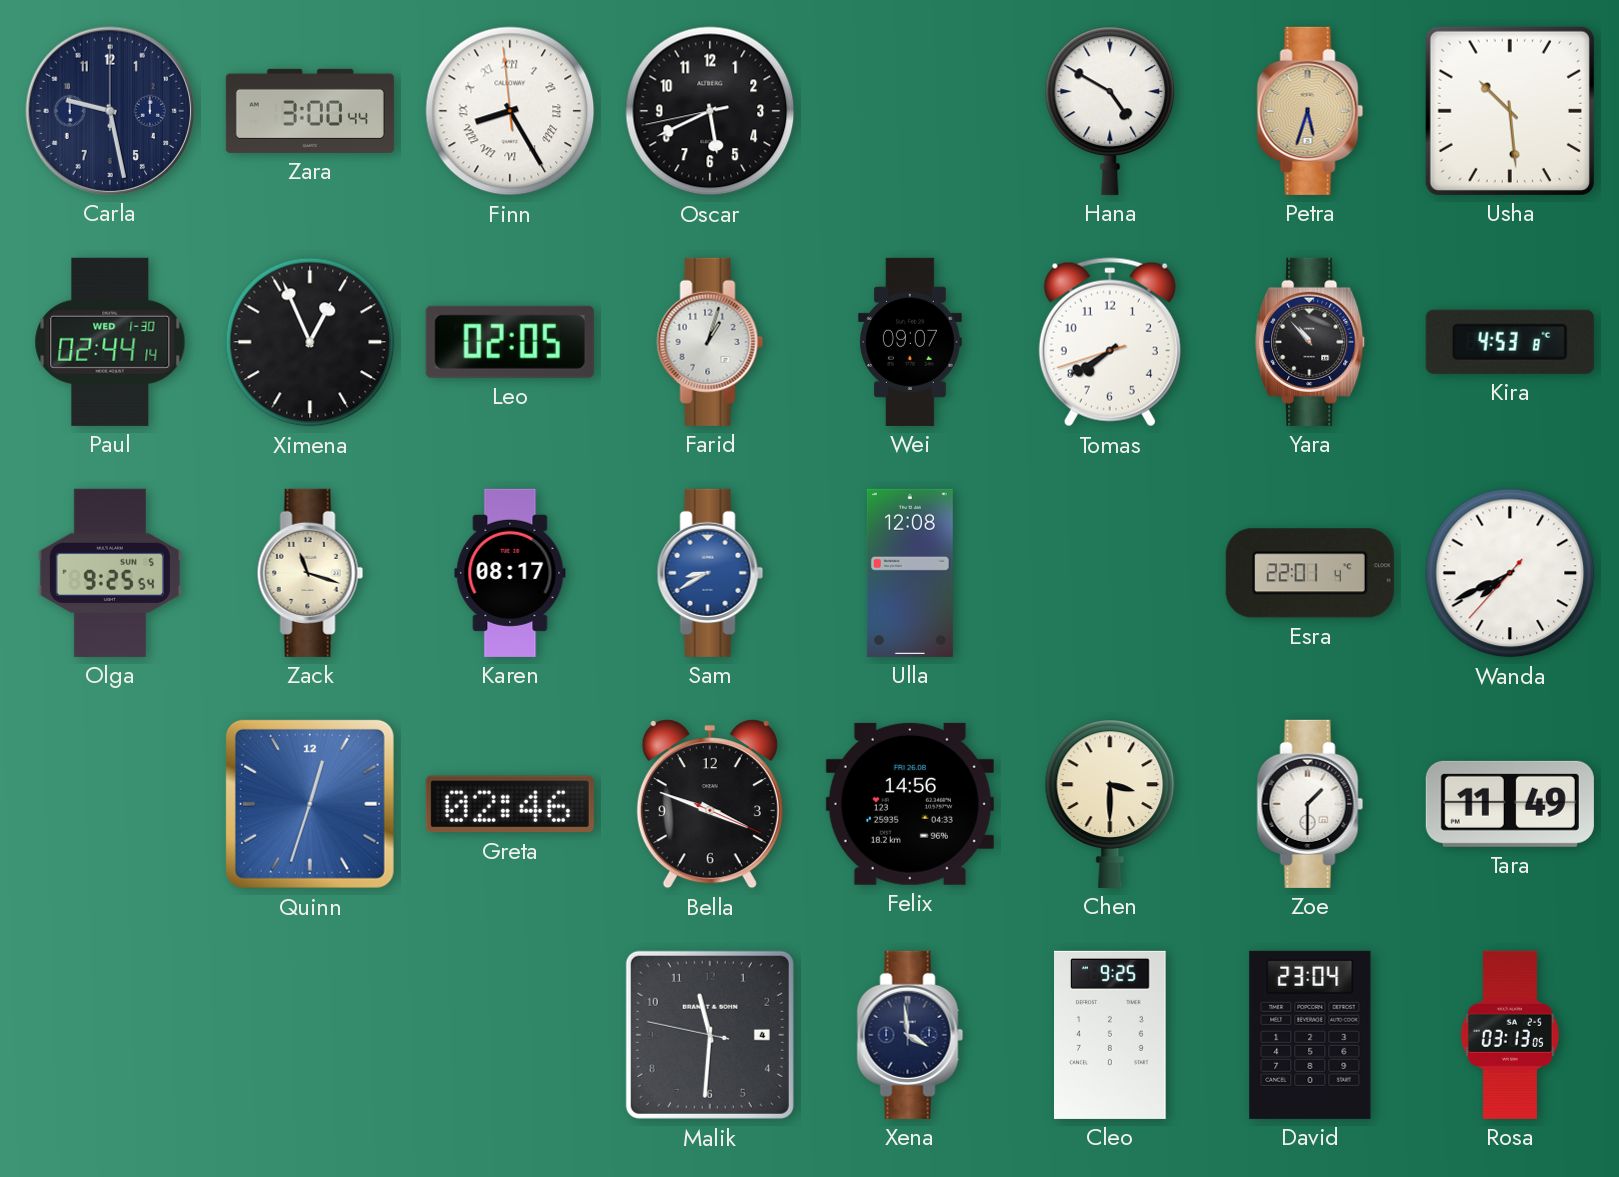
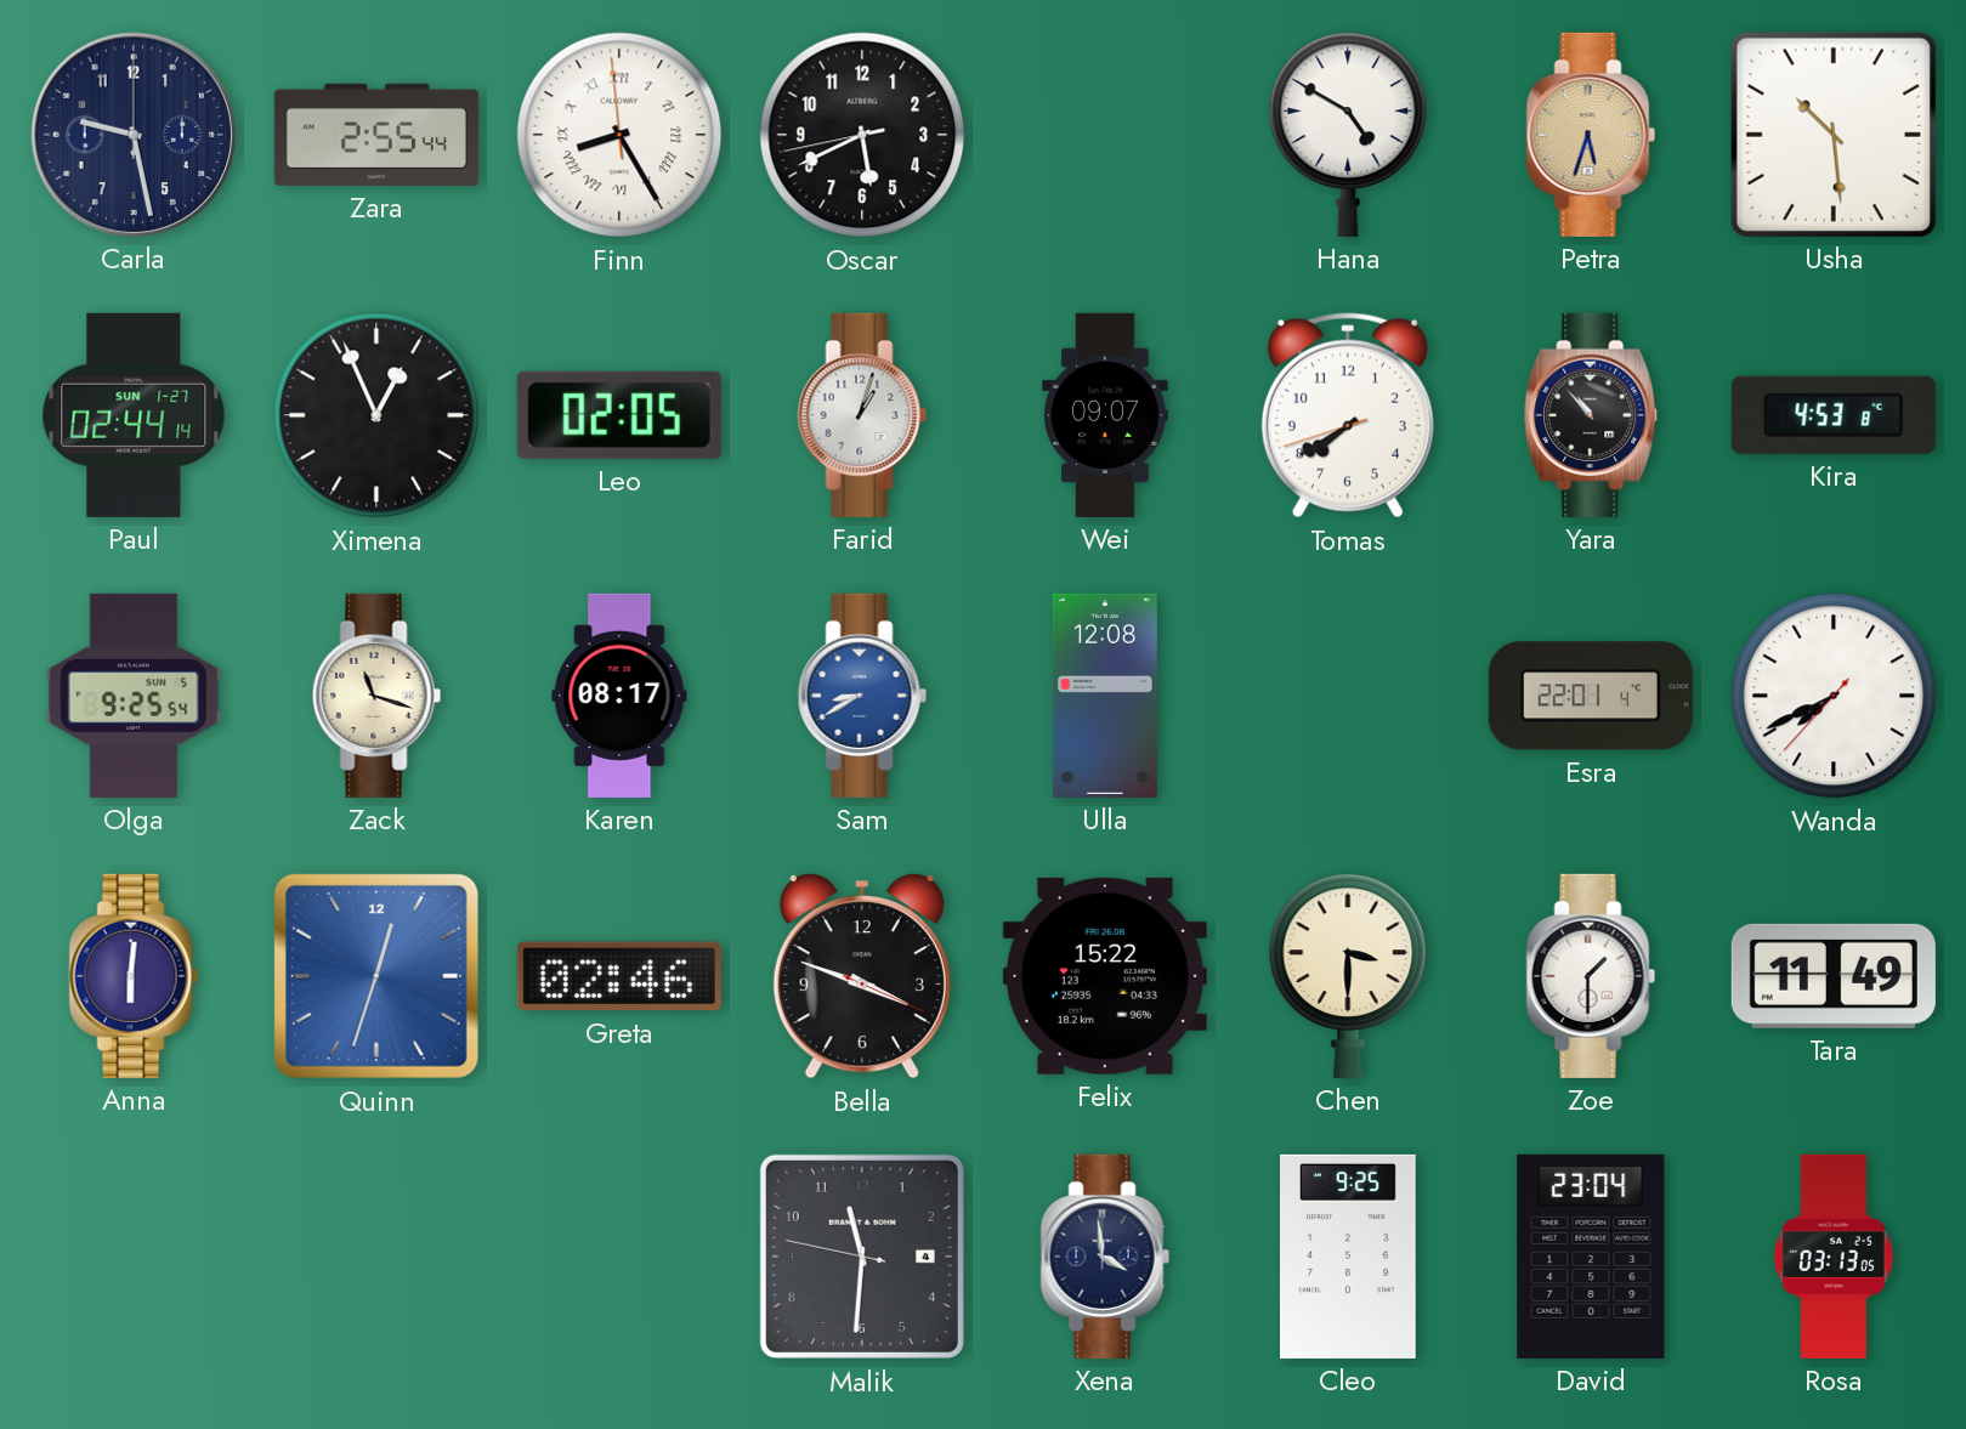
Zara: 3:00 -> 2:55 (376, 135)
Paul date: WED 1-30 -> SUN 1-27 (134, 415)
Anna: none -> 6:01 (134, 976)
Felix: 14:56 -> 15:22 (1105, 976)
